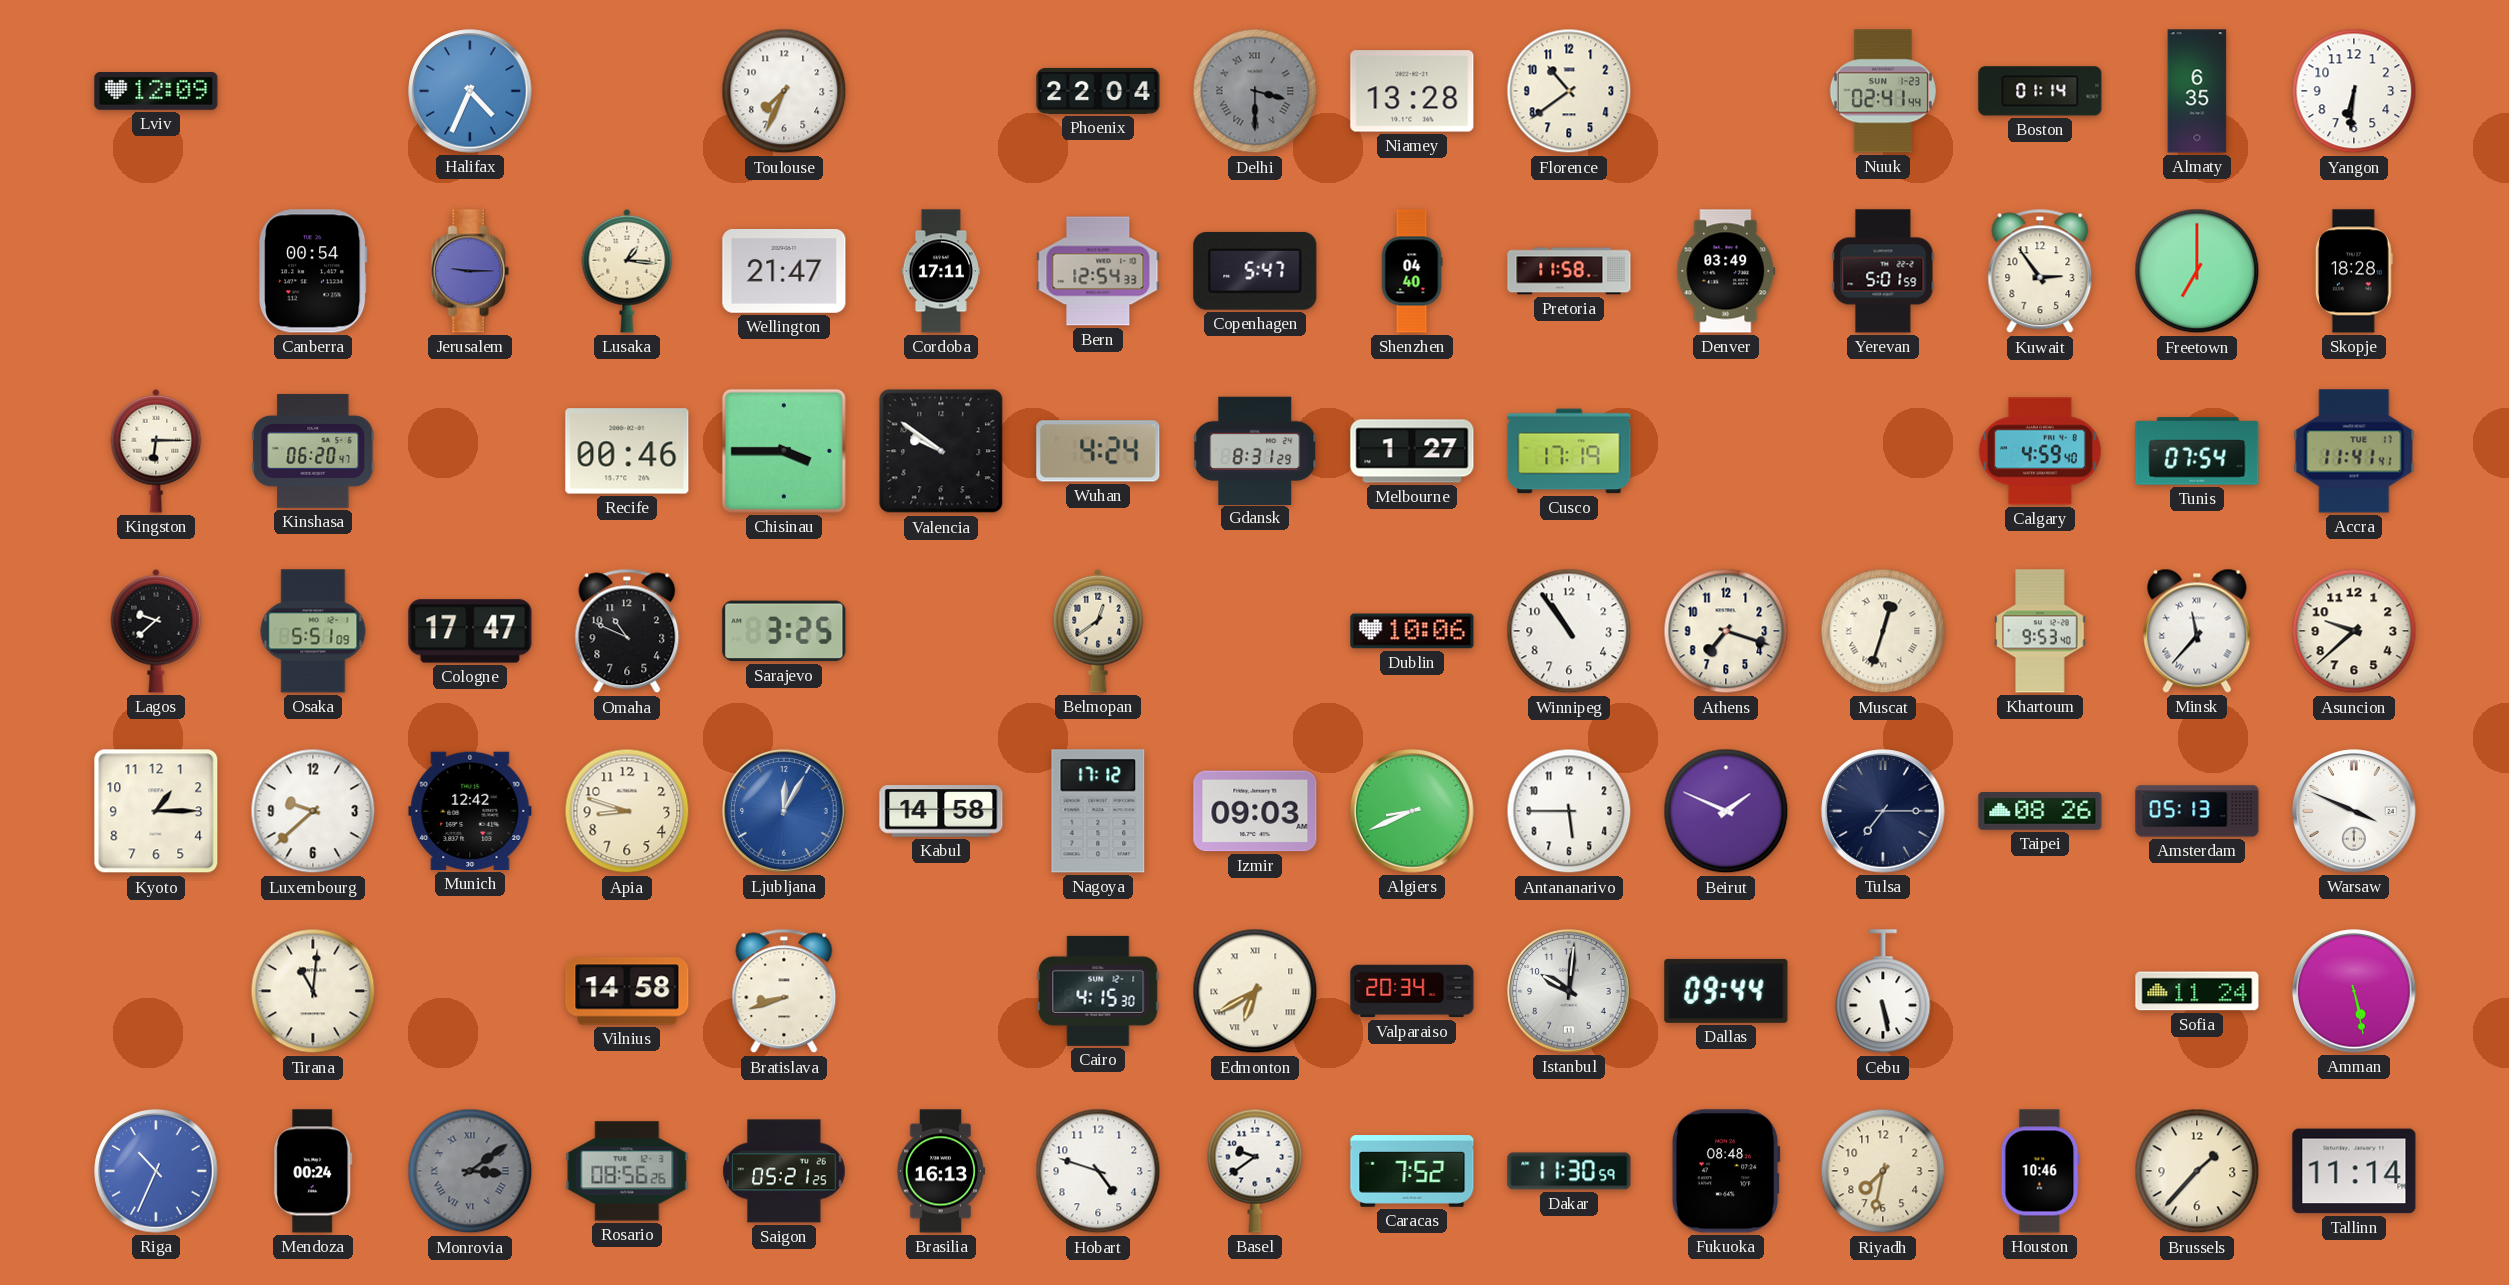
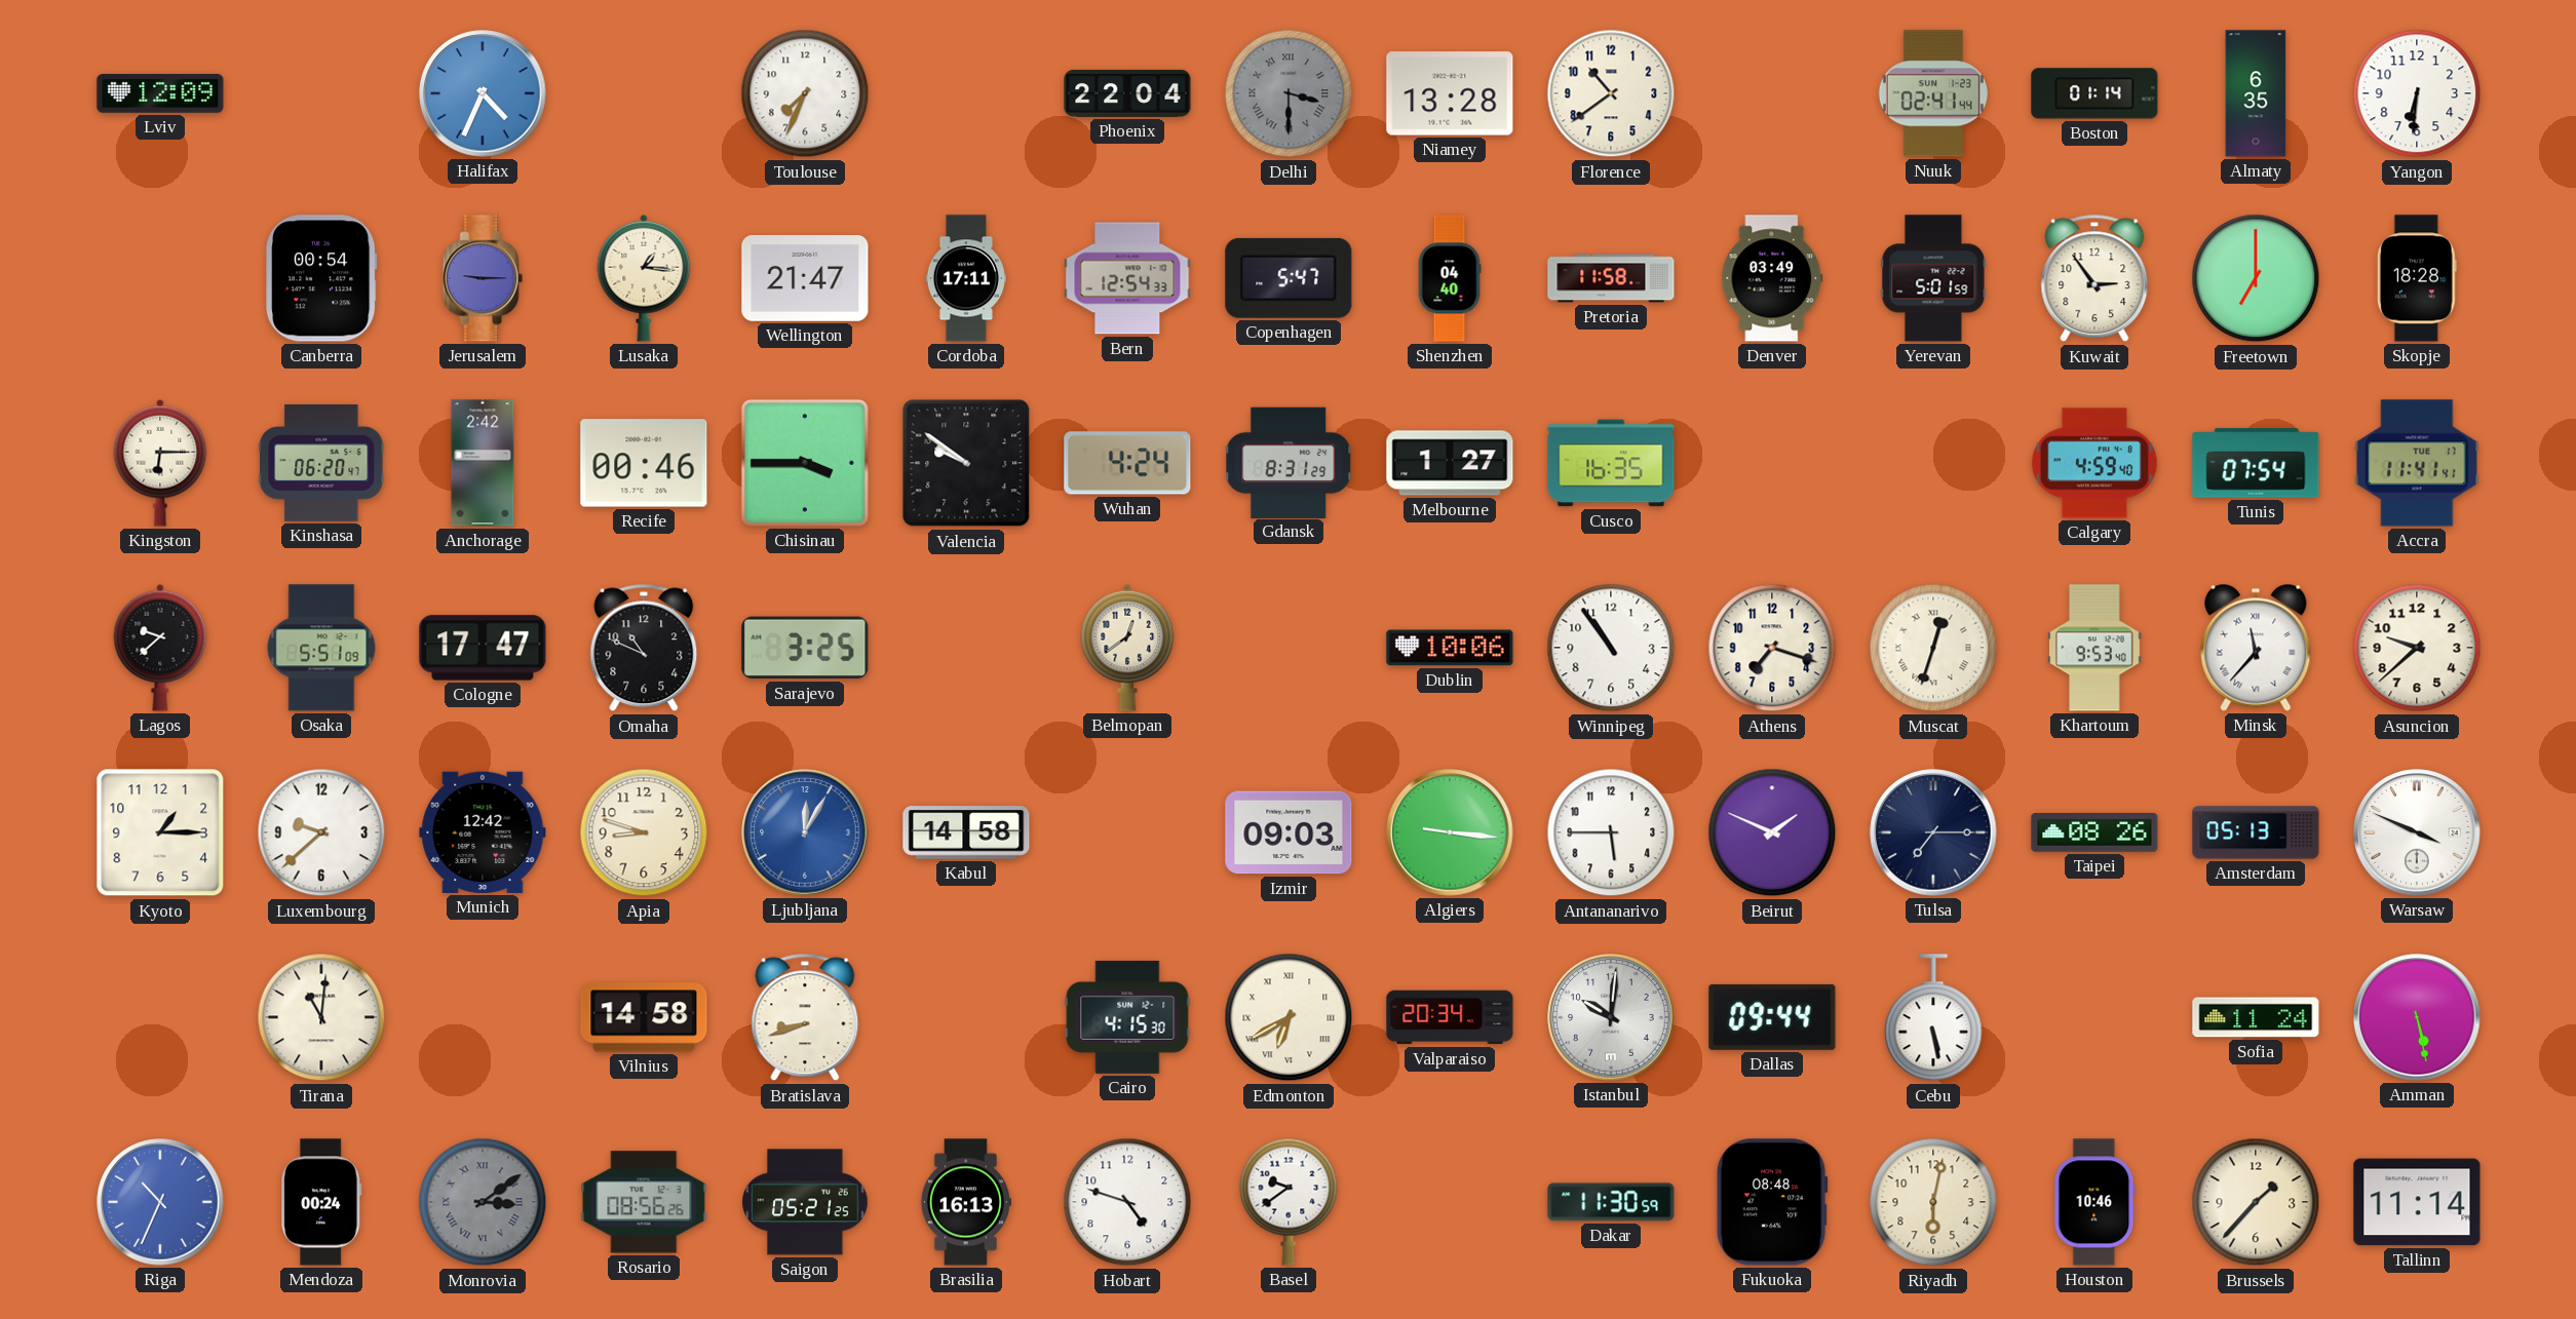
Anchorage: none -> 2:42 (483, 463)
Cusco: 17:19 -> 16:35 (1611, 463)
Nagoya: 17:12 -> none (1098, 811)
Algiers: 8:41 -> 9:16 (1450, 832)
Caracas: 7:52 -> none (1412, 1172)
Riyadh: 7:32 -> 6:02 (1933, 1202)
